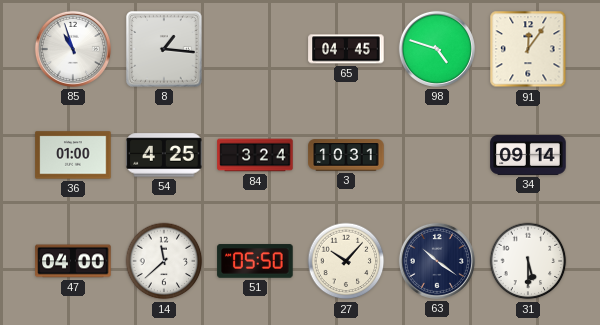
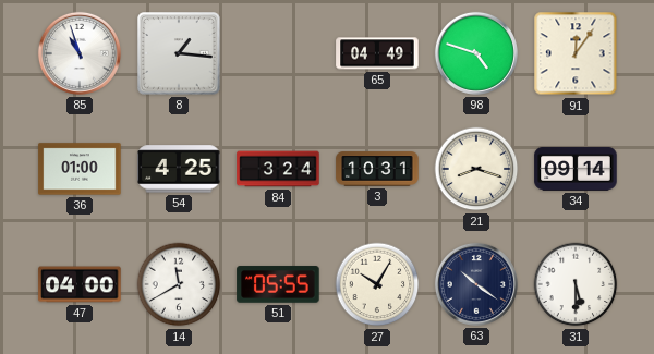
65: 04:45 -> 04:49 (377, 53)
21: none -> 8:18 (476, 169)
14: 11:38 -> 11:40 (179, 284)
51: 05:50 -> 05:55 (278, 284)
27: 10:07 -> 10:05 (377, 284)
